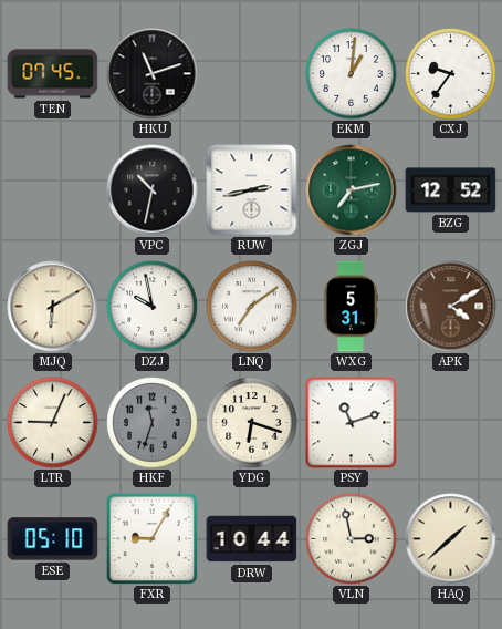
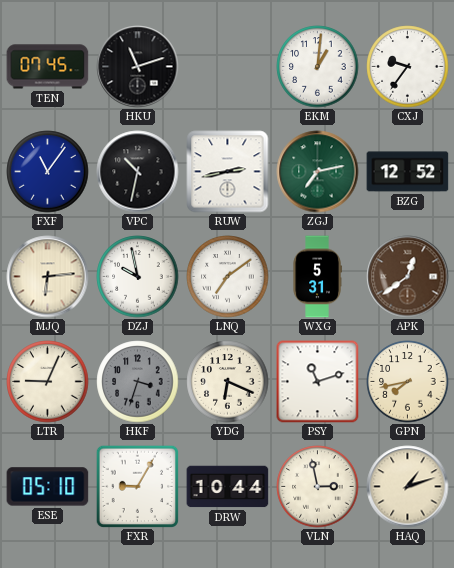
FXF: none -> 11:06 (48, 172)
MJQ: 6:10 -> 6:14 (48, 277)
APK: 4:10 -> 12:39 (408, 277)
HKF: 11:33 -> 3:33 (138, 382)
YDG: 6:18 -> 6:19 (228, 382)
GPN: none -> 7:43 (408, 382)
HAQ: 1:38 -> 1:12 (408, 487)
